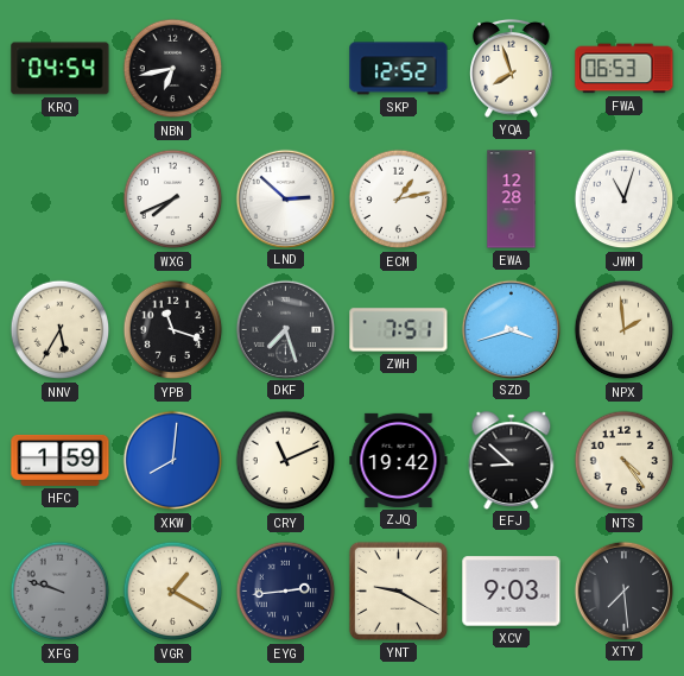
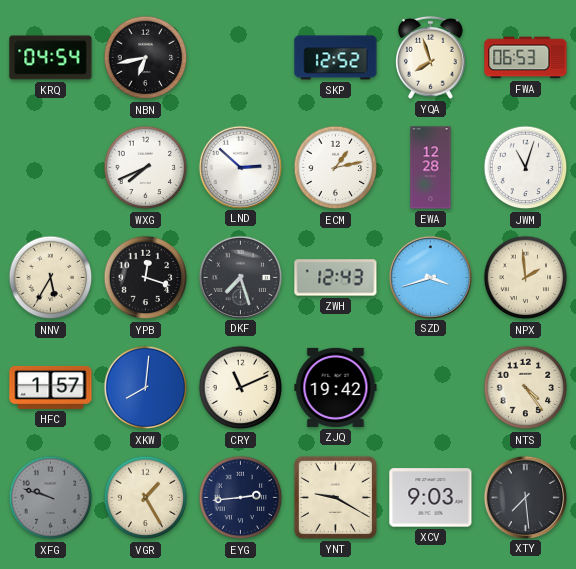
YPB: 11:18 -> 12:18 (146, 278)
ZWH: 7:51 -> 12:43 (336, 278)
HFC: 1:59 -> 1:57 (51, 387)
EFJ: 8:52 -> none (512, 460)
VGR: 1:20 -> 1:25 (146, 498)
